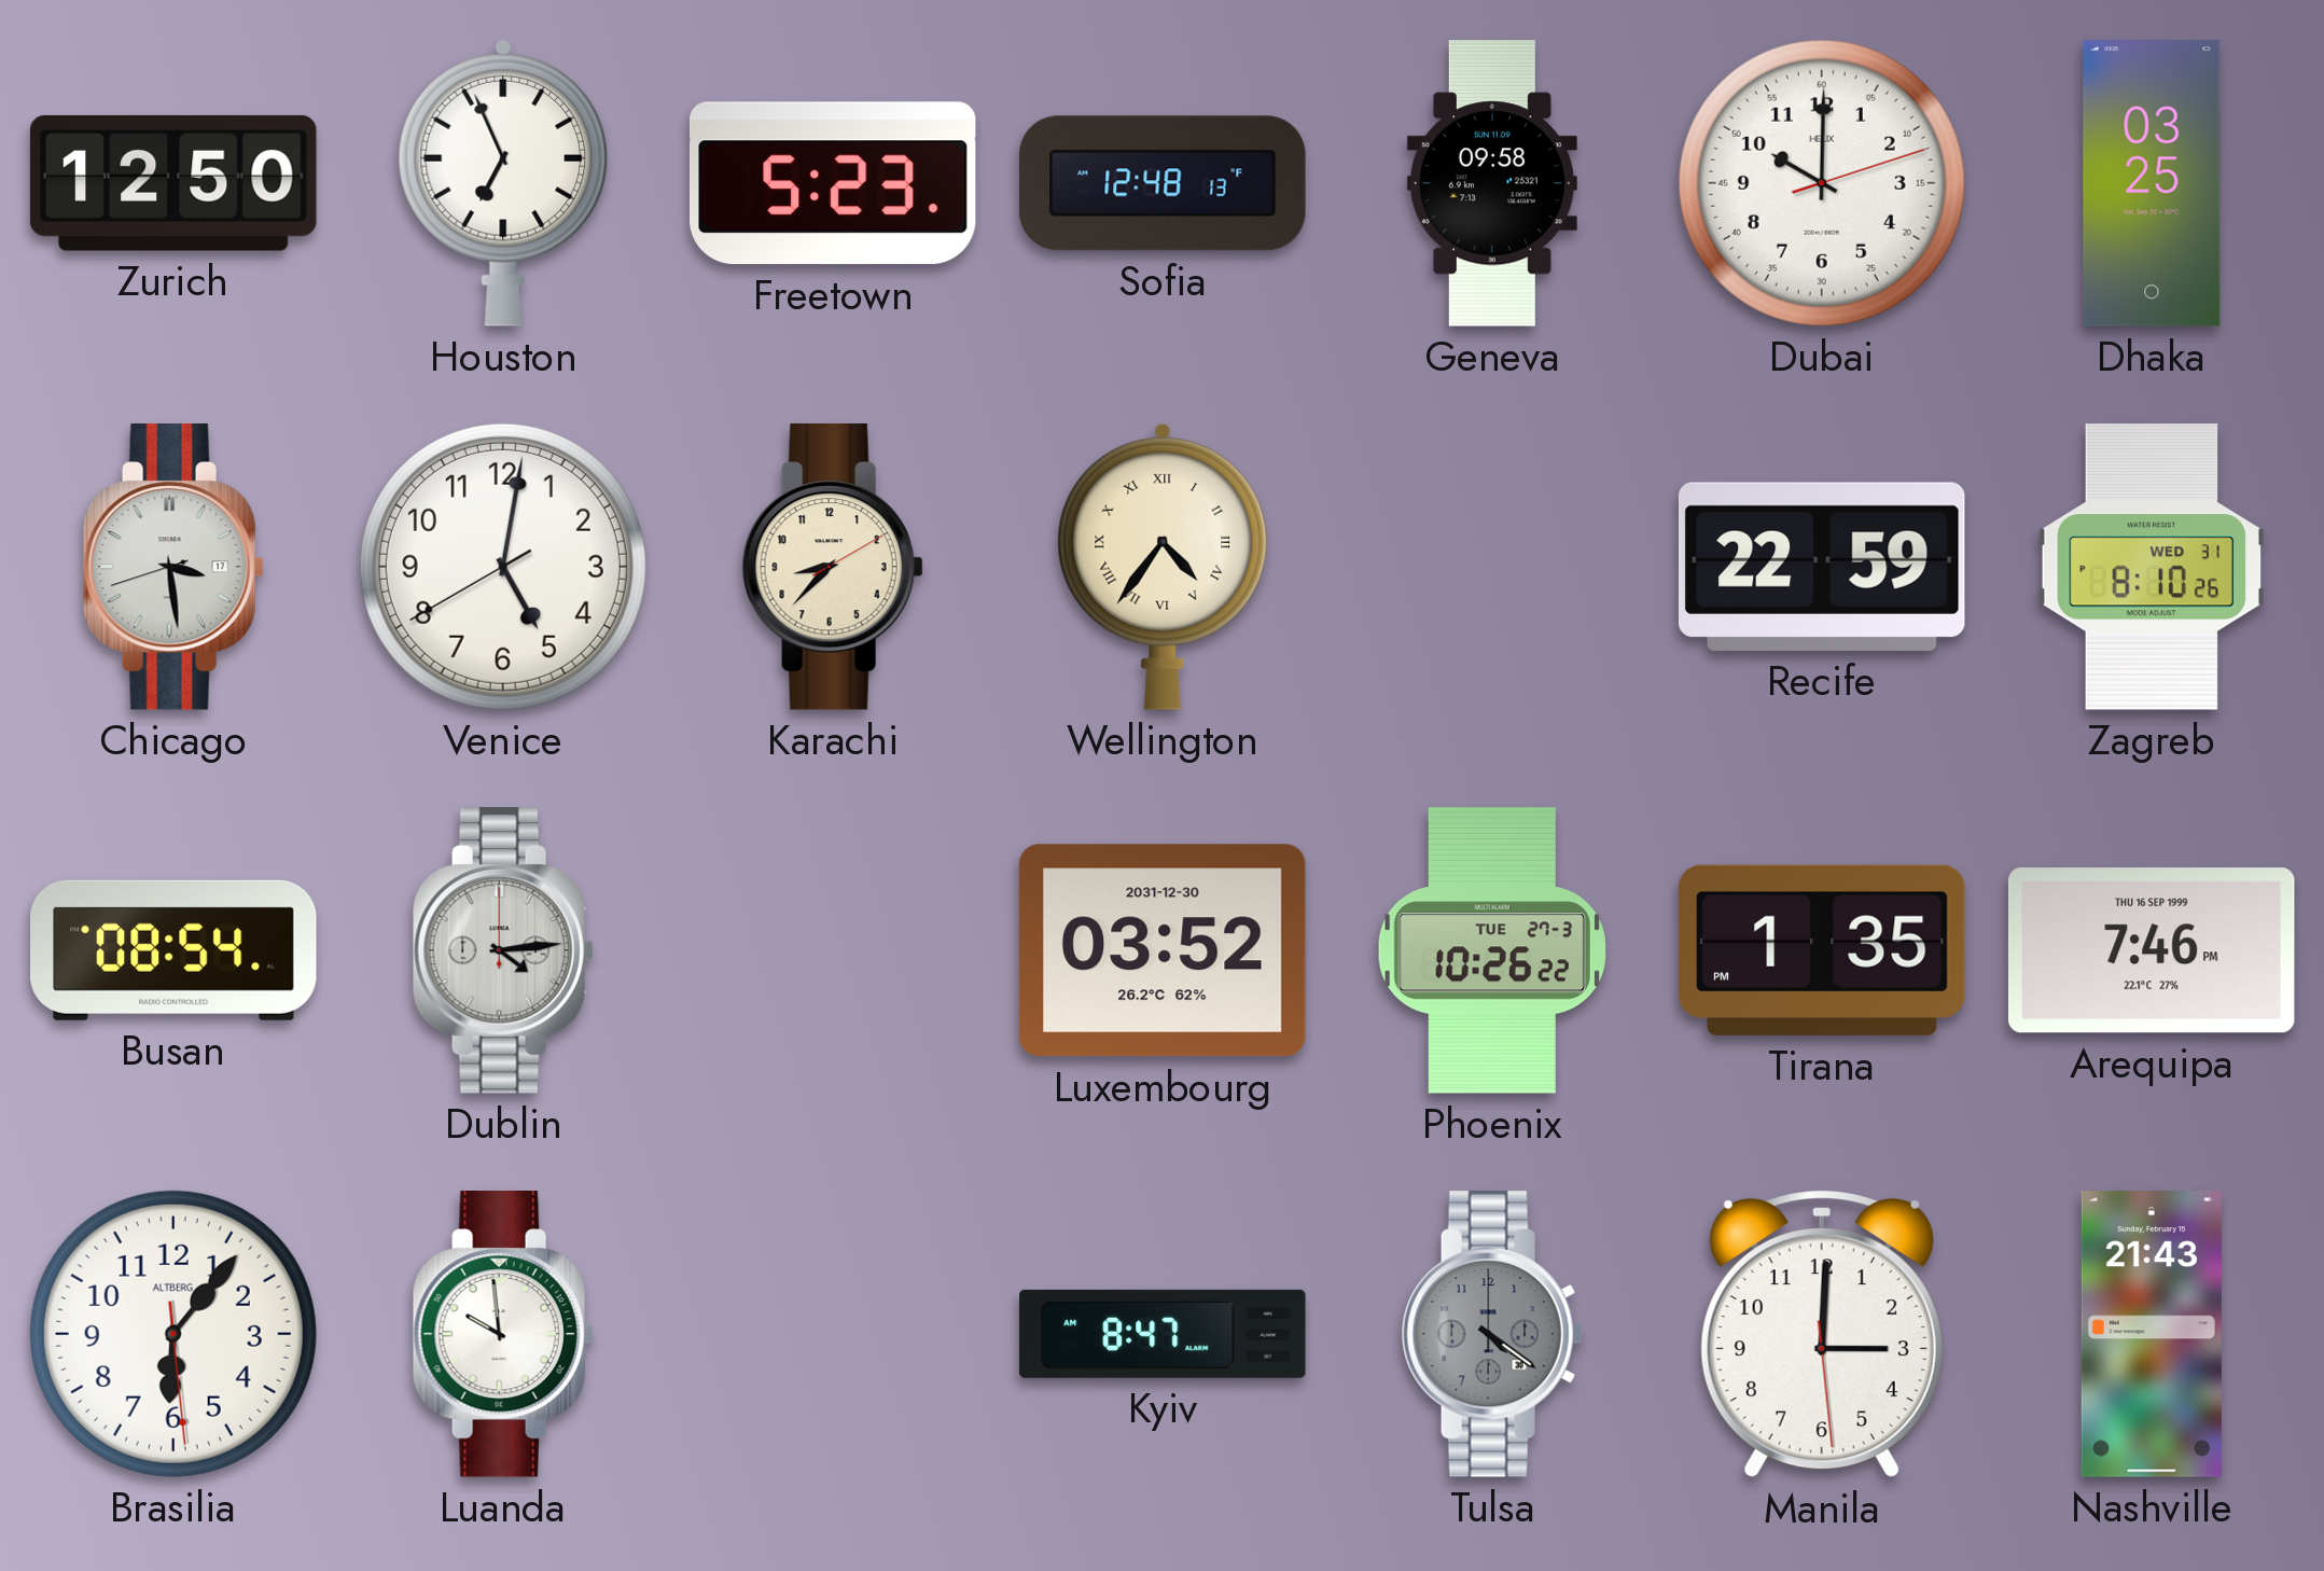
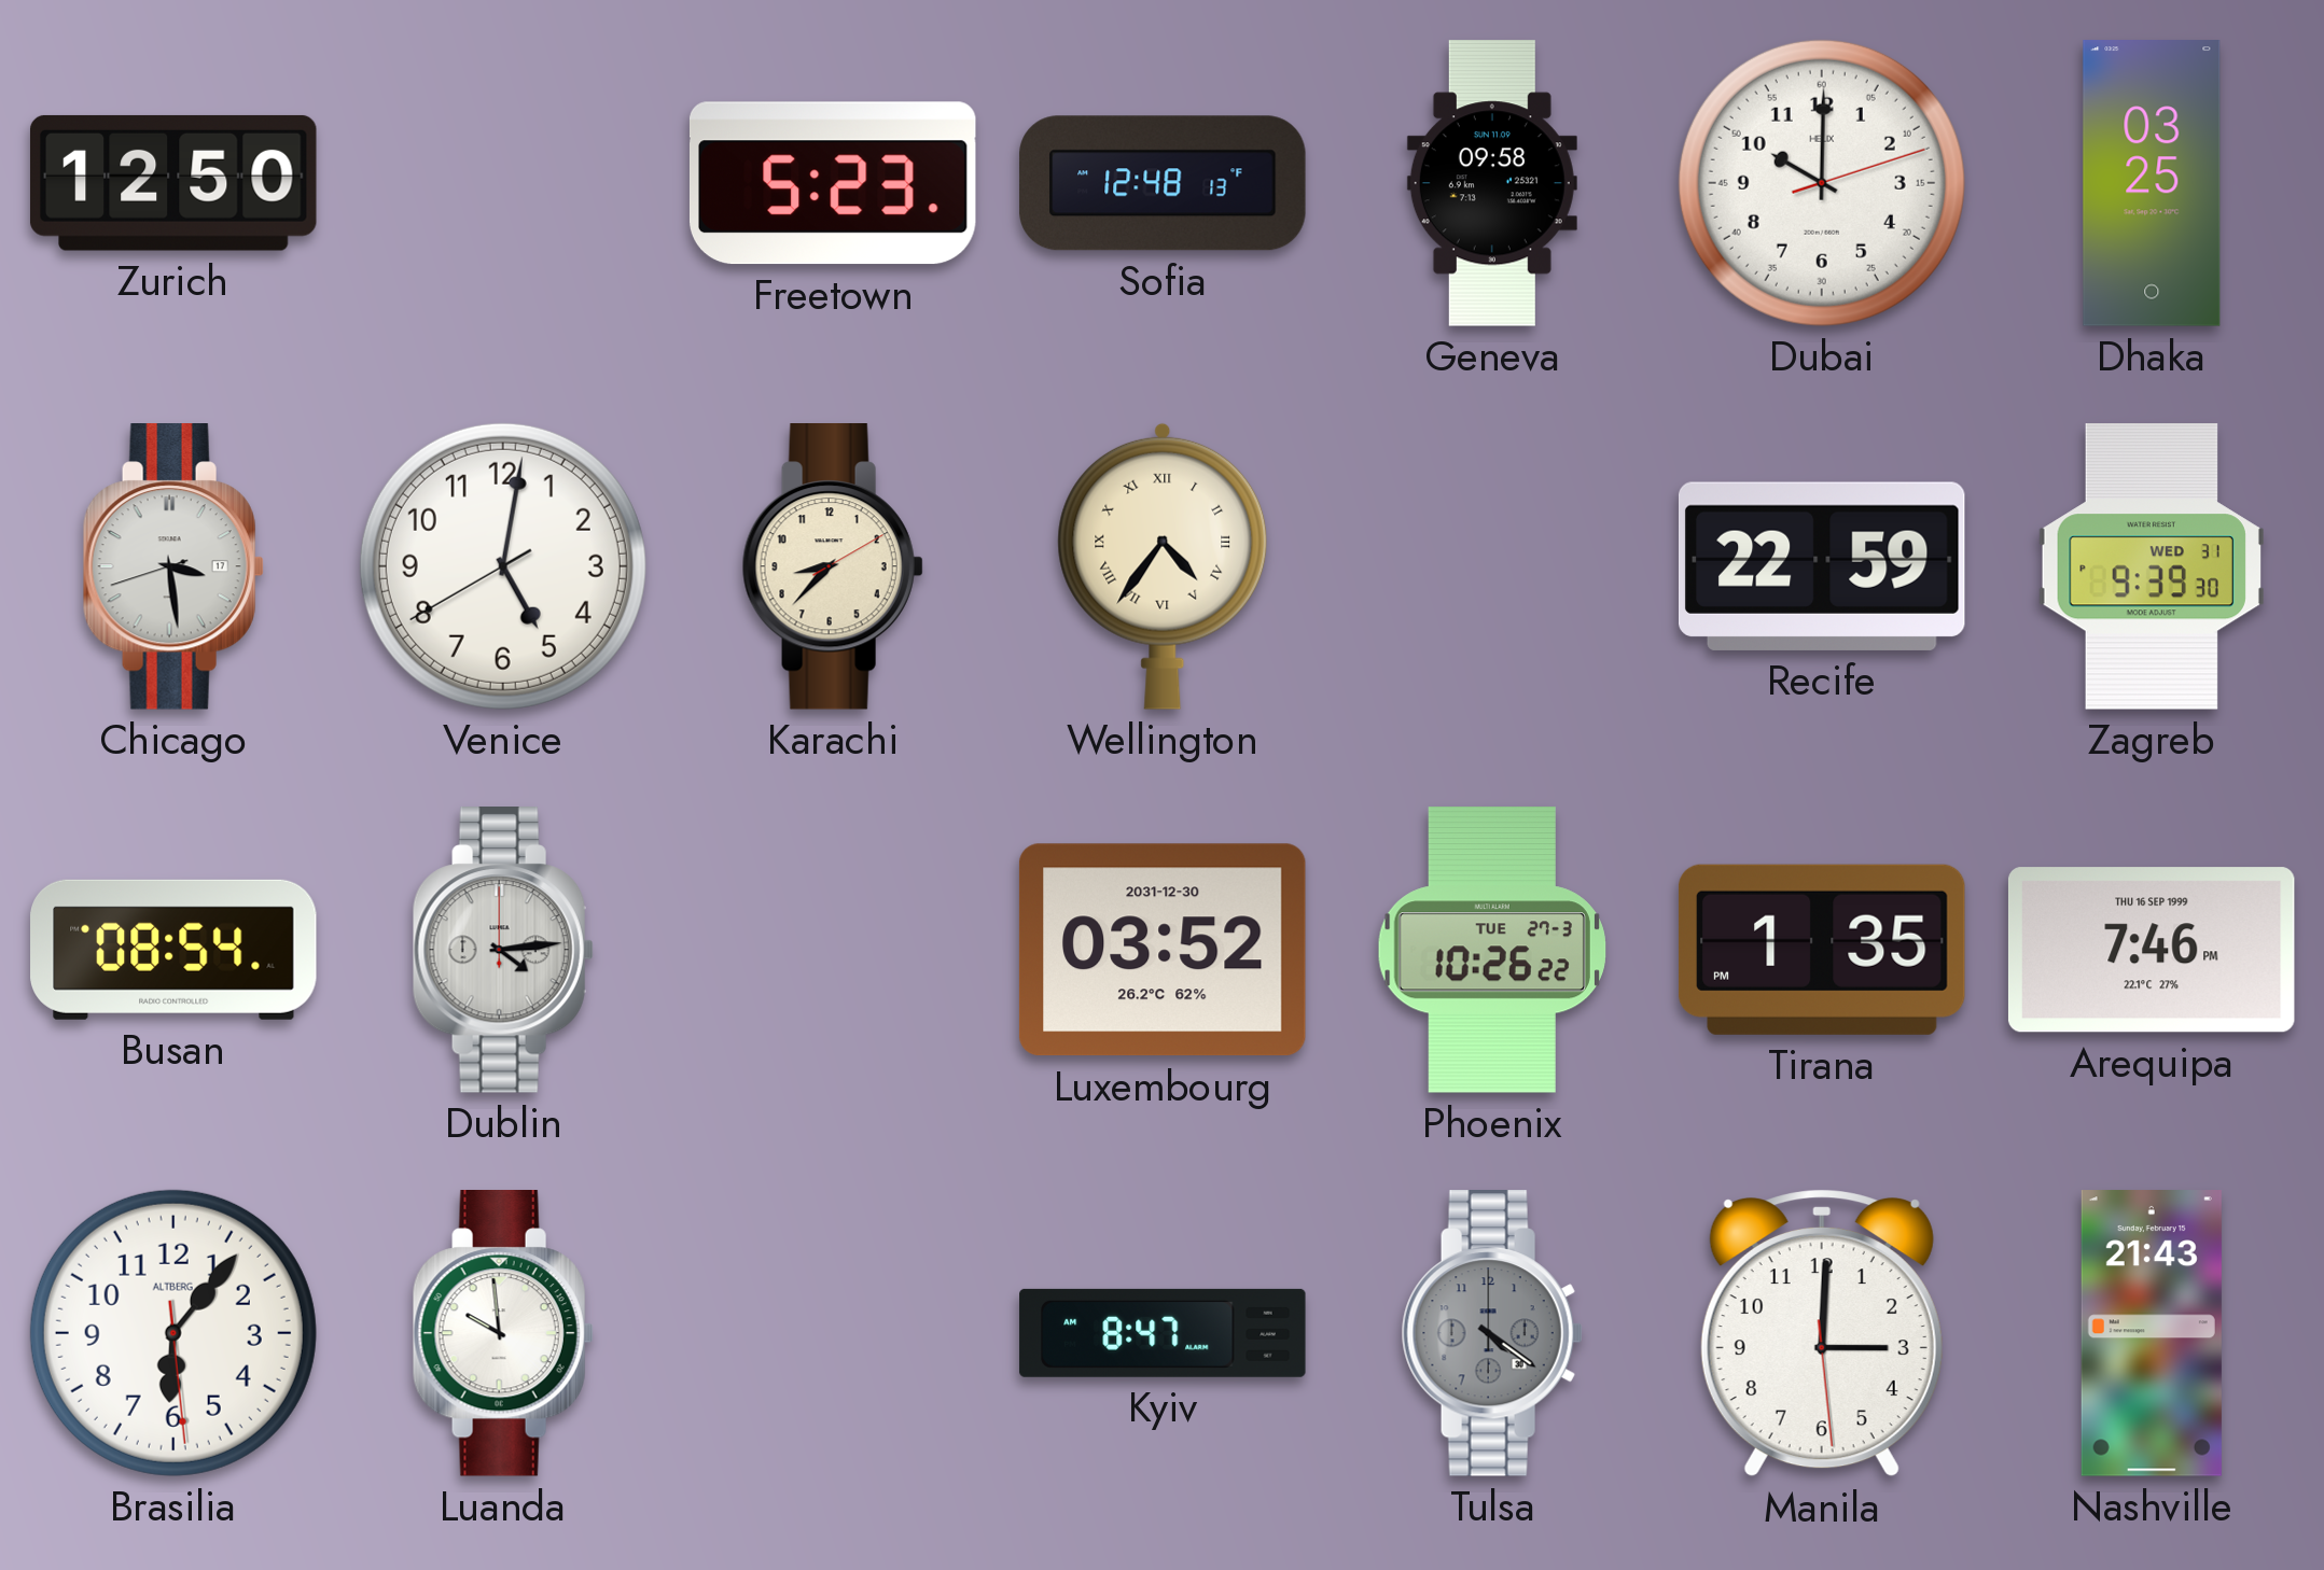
Houston: 6:56 -> none (503, 183)
Zagreb: 8:10 -> 9:39 (2152, 567)
